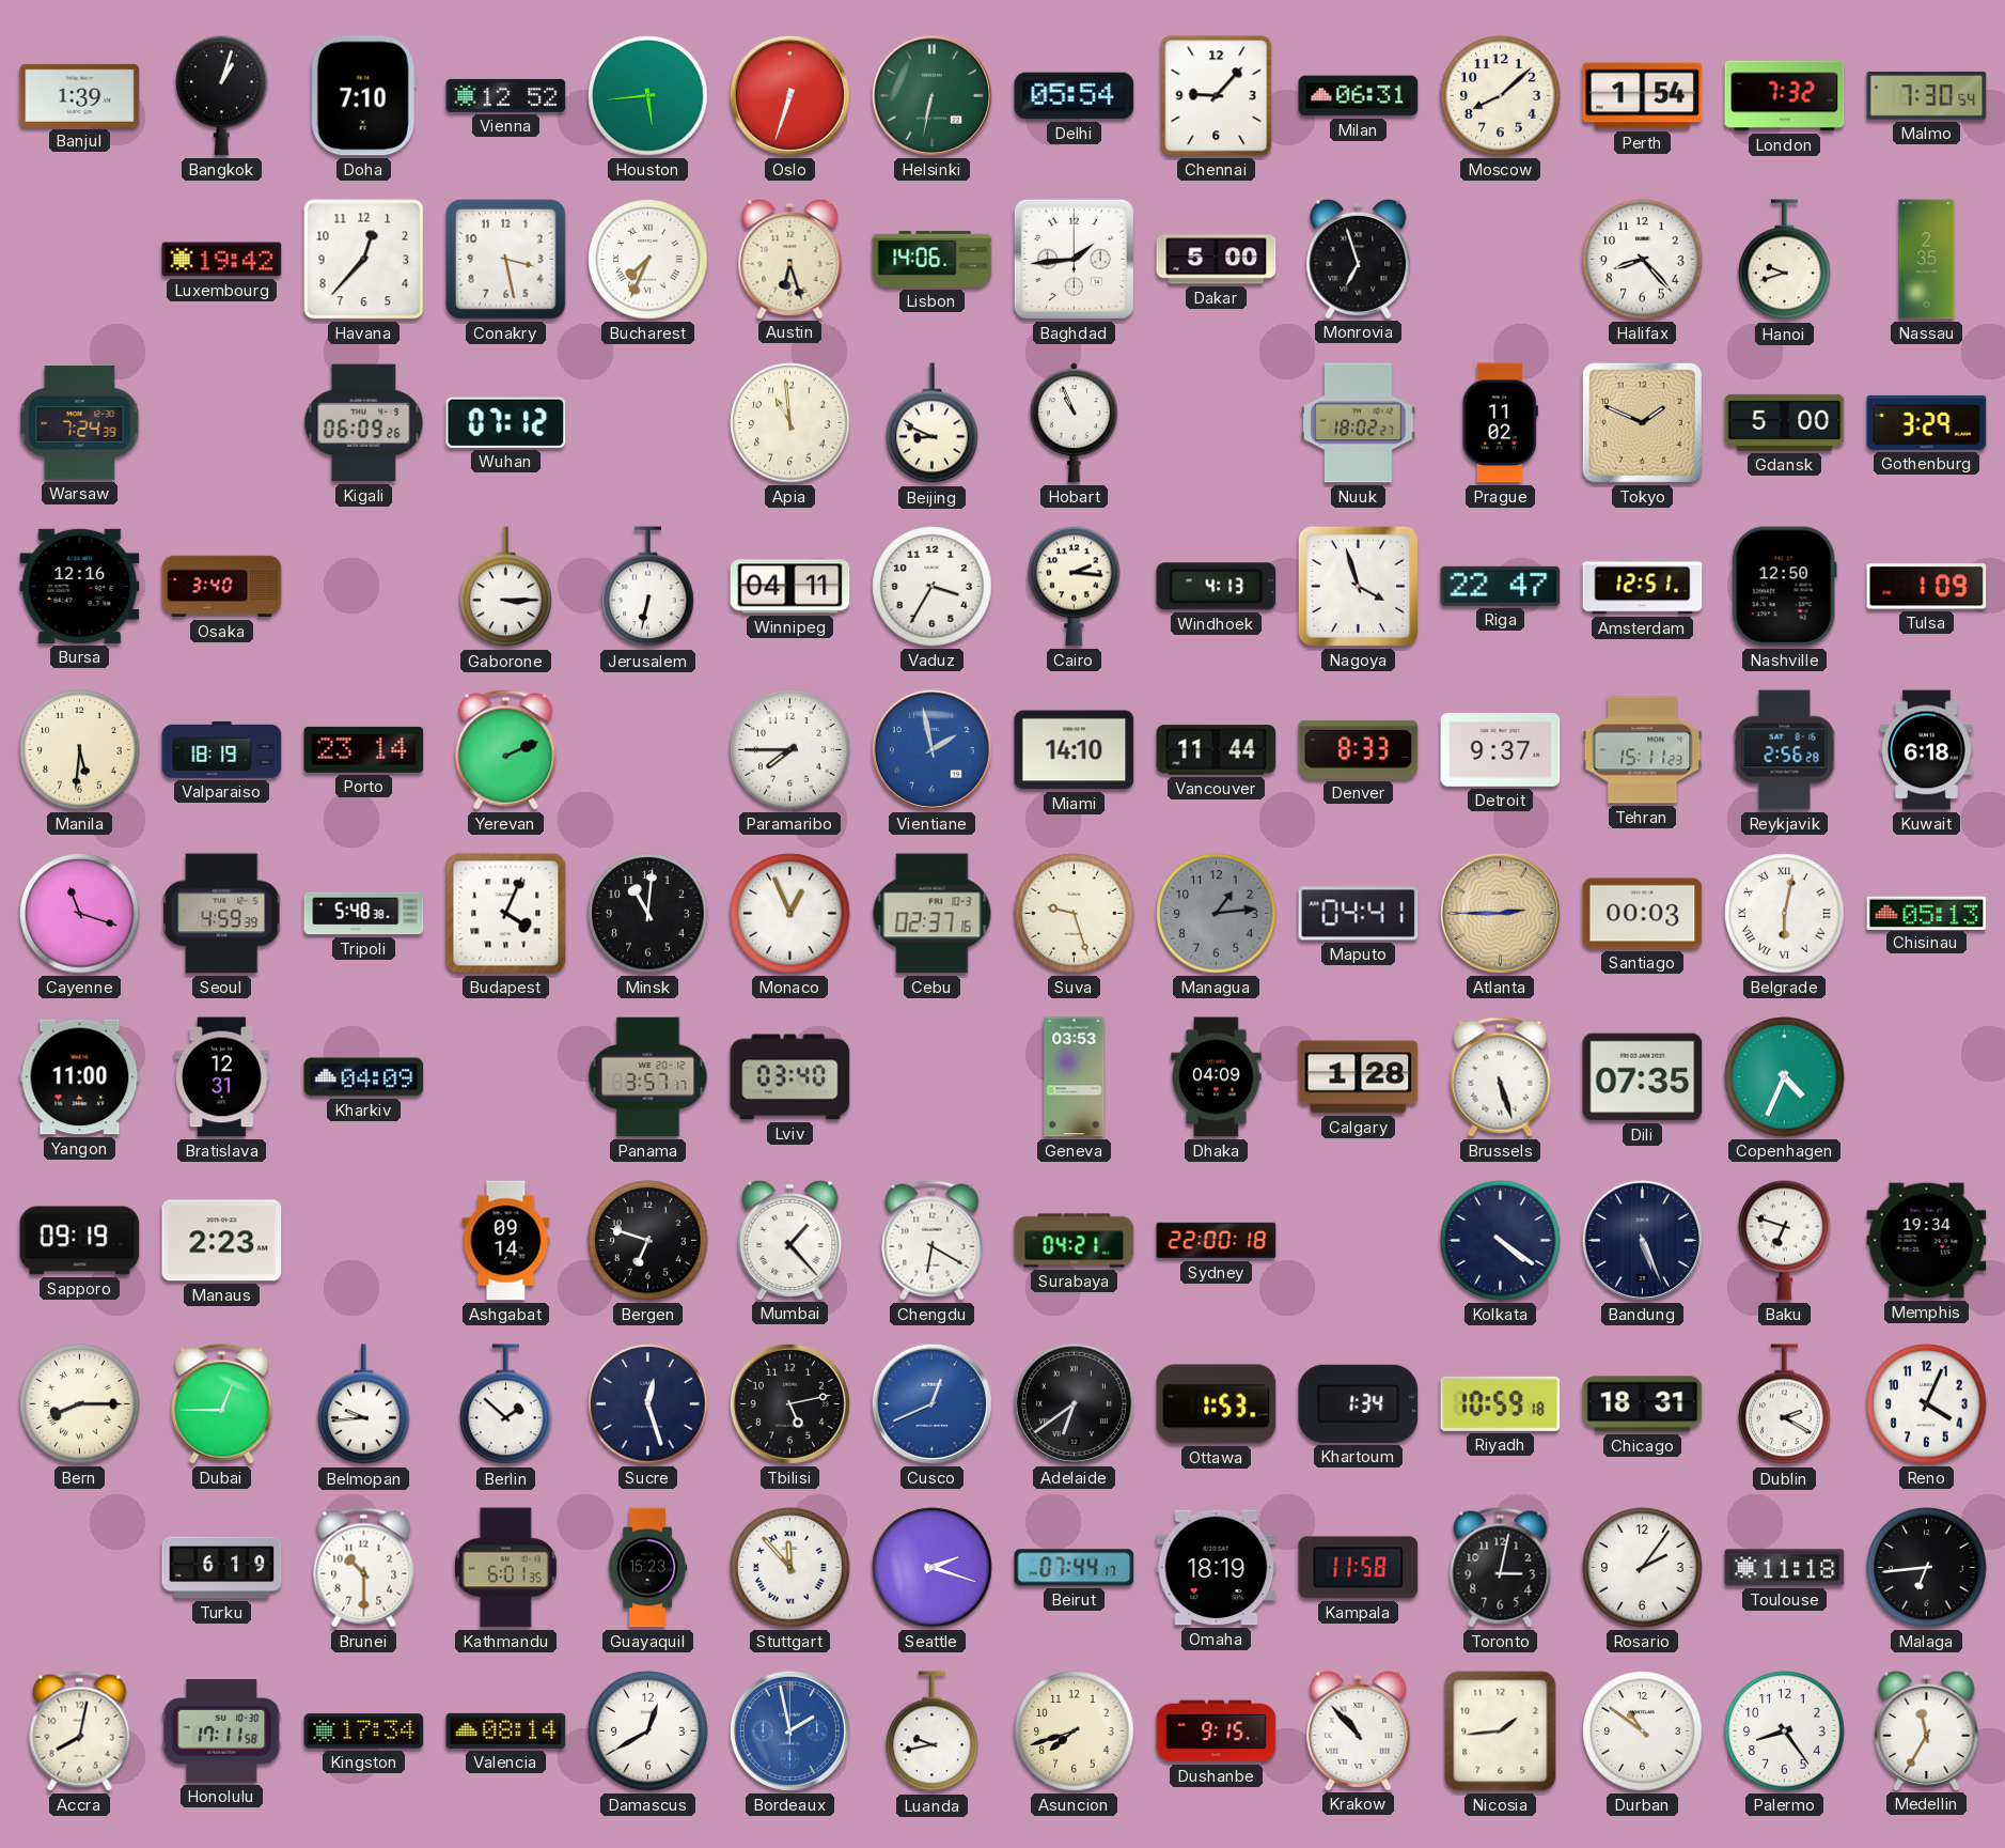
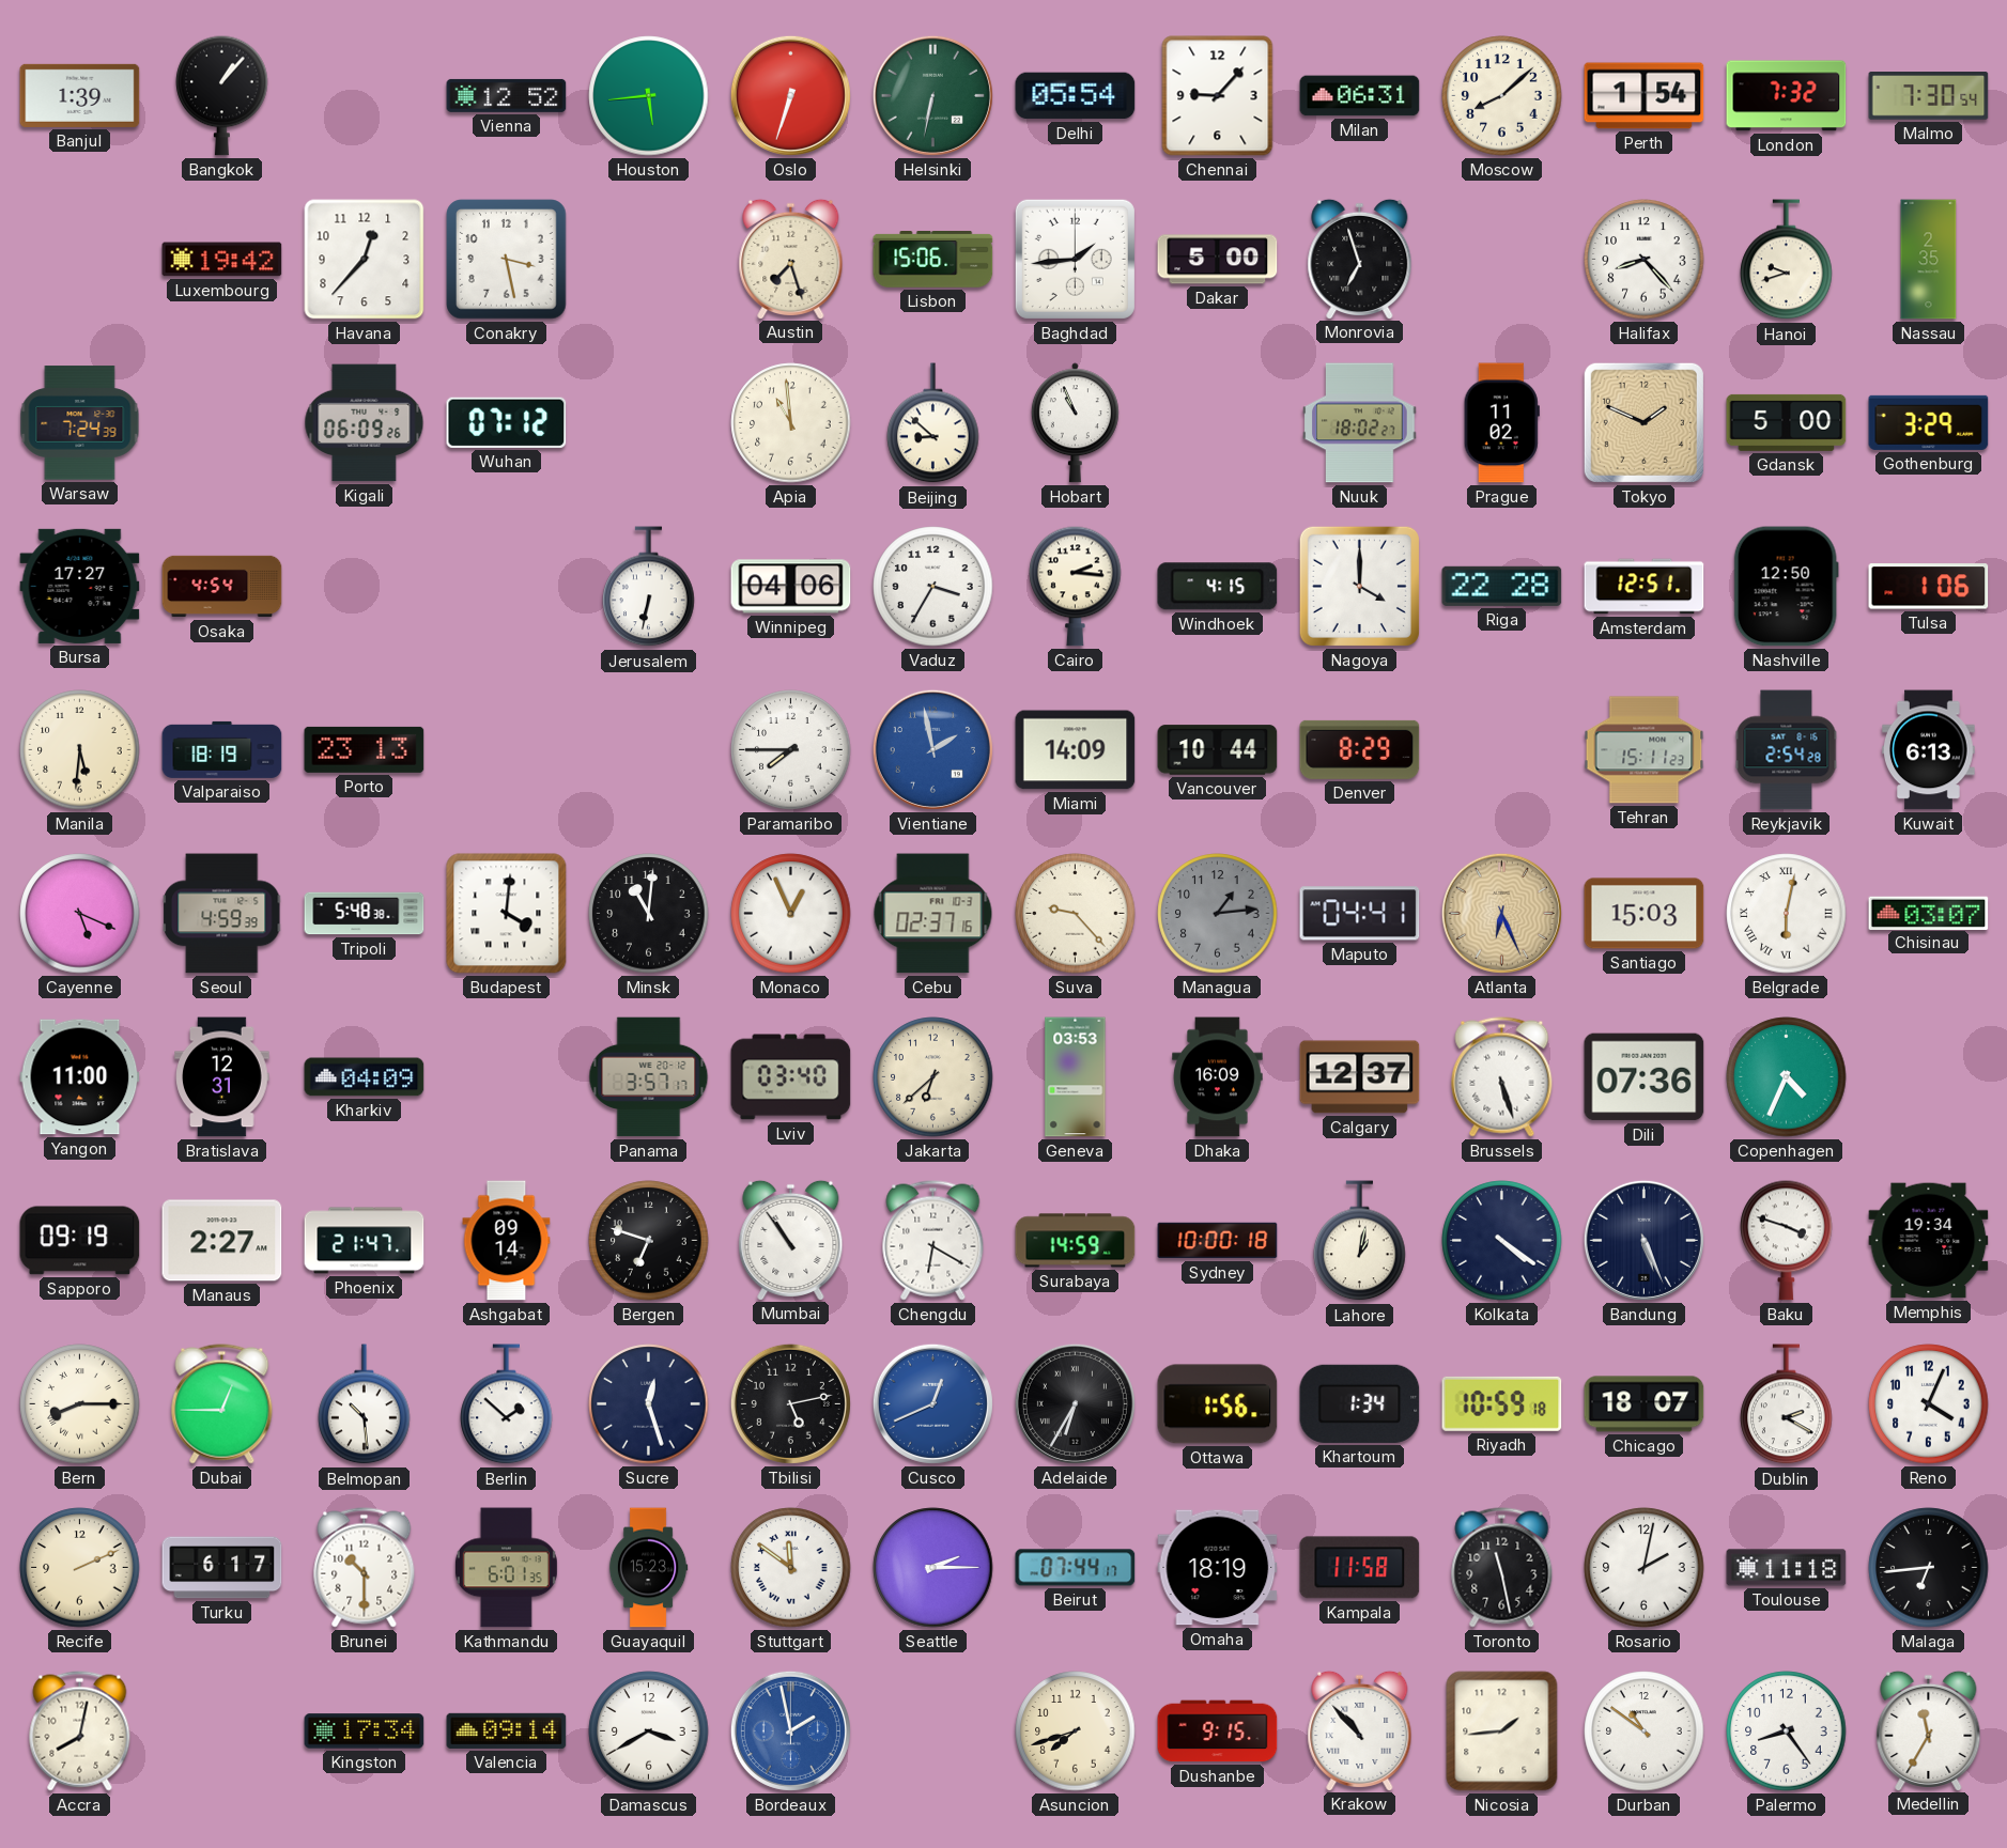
Bangkok: 1:03 -> 1:07 (222, 95)
Doha: 7:10 -> none (363, 96)
Bucharest: 7:34 -> none (648, 260)
Austin: 6:27 -> 7:27 (791, 259)
Lisbon: 14:06 -> 15:06 (933, 260)
Beijing: 8:49 -> 8:52 (933, 423)
Bursa: 12:16 -> 17:27 (80, 586)
Osaka: 3:40 -> 4:54 (222, 587)
Gaborone: 3:15 -> none (506, 587)
Winnipeg: 04:11 -> 04:06 (791, 587)
Windhoek: 4:13 -> 4:15 (1218, 587)
Nagoya: 3:57 -> 4:00 (1359, 586)
Riga: 22:47 -> 22:28 (1502, 586)
Tulsa: 1:09 -> 1:06 (1929, 587)
Porto: 23:14 -> 23:13 (365, 749)
Yerevan: 2:11 -> none (506, 750)
Miami: 14:10 -> 14:09 (1076, 750)
Vancouver: 11:44 -> 10:44 (1218, 750)
Denver: 8:33 -> 8:29 (1360, 749)
Detroit: 9:37 -> none (1501, 750)
Reykjavik: 2:56 -> 2:54 (1787, 750)
Kuwait: 6:18 -> 6:13 (1929, 750)
Cayenne: 11:18 -> 5:19 (80, 914)
Budapest: 4:04 -> 4:01 (507, 914)
Suva: 9:27 -> 9:23 (1076, 914)
Atlanta: 2:45 -> 6:26 (1501, 913)
Santiago: 00:03 -> 15:03 (1645, 914)
Chisinau: 05:13 -> 03:07 (1929, 913)
Jakarta: none -> 6:38 (933, 1077)
Dhaka: 04:09 -> 16:09 (1218, 1077)
Calgary: 1:28 -> 12:37 (1360, 1077)
Dili: 07:35 -> 07:36 (1645, 1077)
Manaus: 2:23 -> 2:27 (222, 1241)
Phoenix: none -> 21:47 (365, 1241)
Mumbai: 1:23 -> 10:54 (791, 1240)
Surabaya: 04:21 -> 14:59 (1076, 1241)
Sydney: 22:00 -> 10:00 (1218, 1241)
Lahore: none -> 1:02 (1360, 1241)
Baku: 6:48 -> 3:48 (1787, 1240)
Belmopan: 9:44 -> 10:29 (365, 1404)
Adelaide: 6:39 -> 6:35 (1075, 1403)
Ottawa: 1:53 -> 1:56 (1218, 1404)
Chicago: 18:31 -> 18:07 (1645, 1404)
Recife: none -> 2:11 (80, 1568)
Turku: 6:19 -> 6:17 (222, 1568)
Stuttgart: 11:53 -> 11:51 (791, 1568)
Seattle: 2:18 -> 2:15 (933, 1568)
Toronto: 3:02 -> 11:28 (1502, 1568)
Rosario: 2:06 -> 2:02 (1645, 1568)
Honolulu: 17:11 -> none (222, 1731)
Valencia: 08:14 -> 09:14 (507, 1730)
Damascus: 12:40 -> 3:40 (649, 1731)
Luanda: 9:43 -> none (933, 1731)
